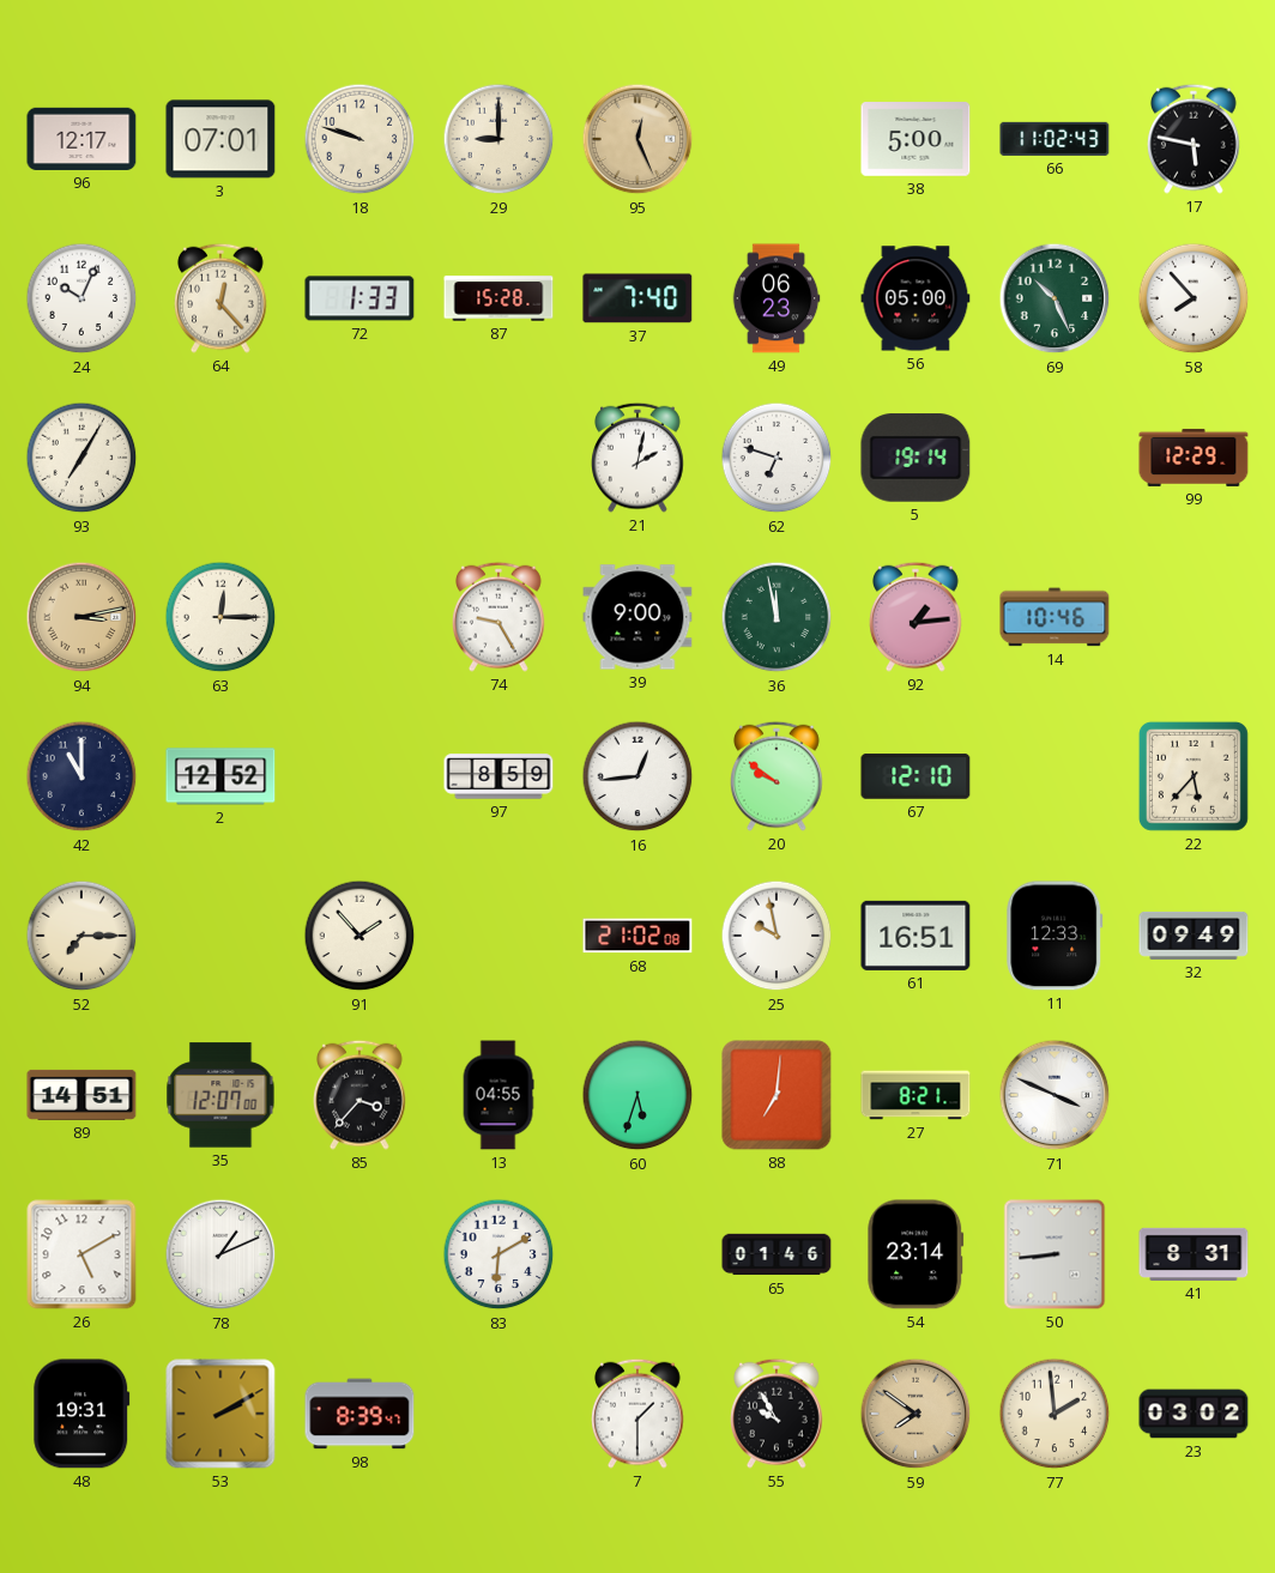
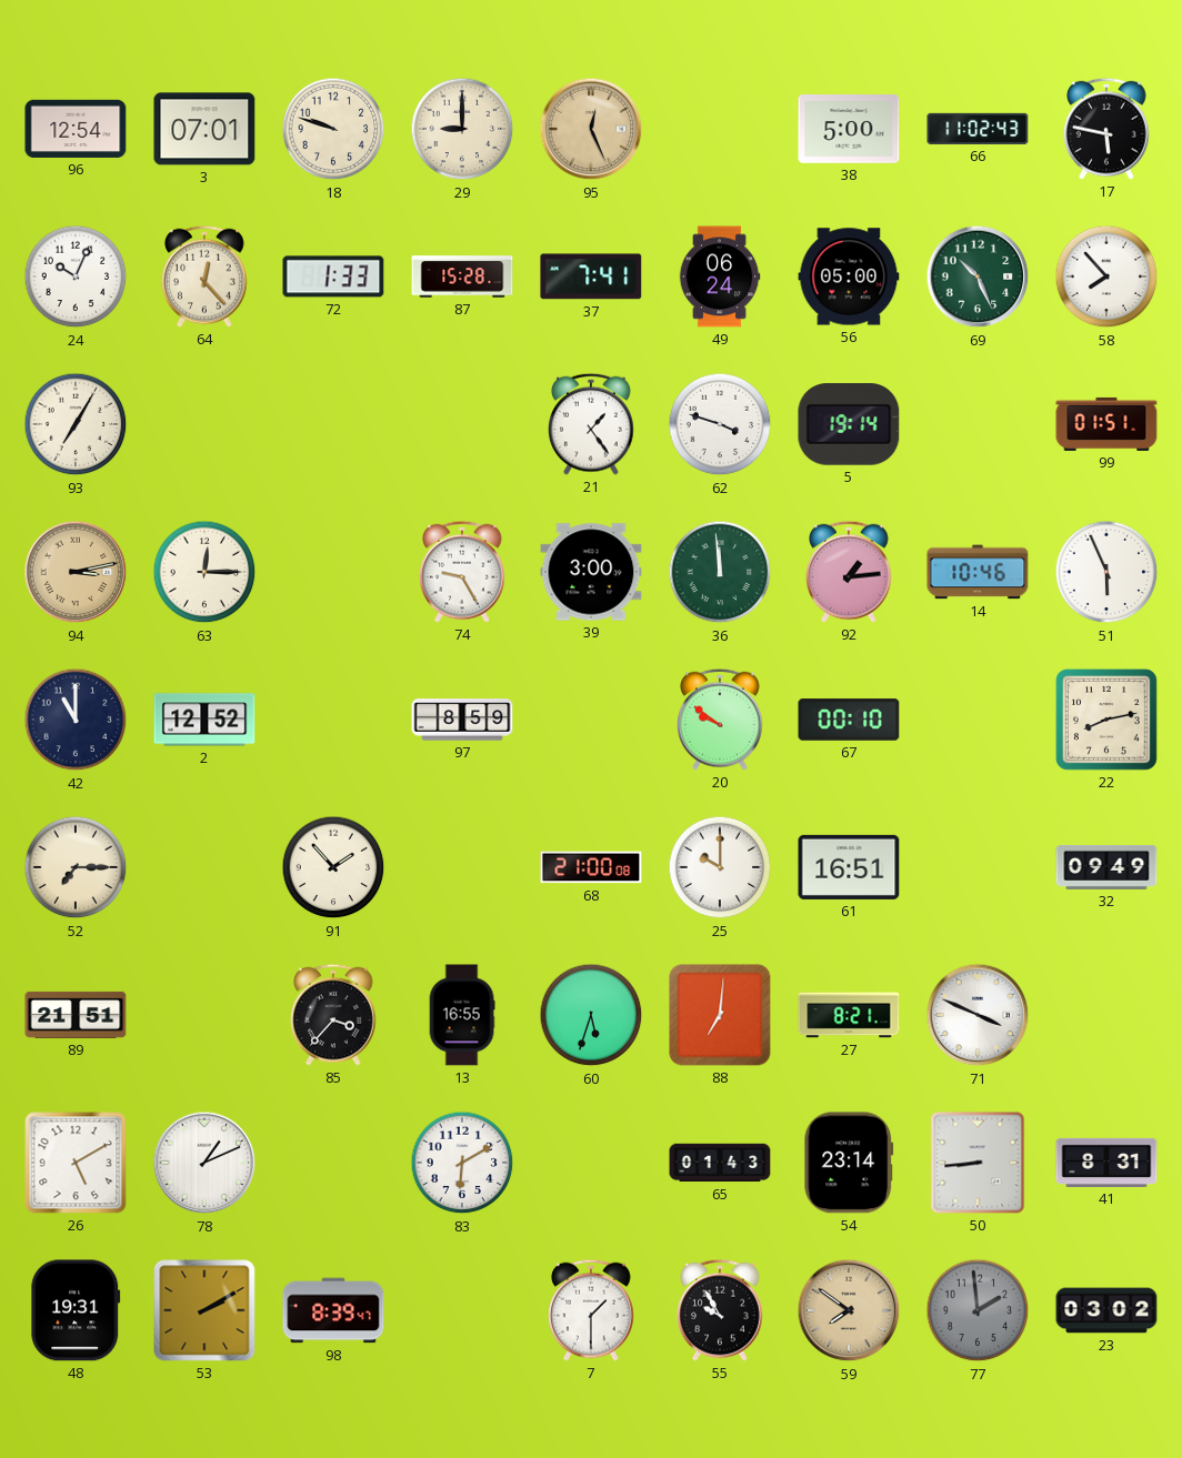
96: 12:17 -> 12:54 (76, 129)
37: 7:40 -> 7:41 (591, 276)
49: 06:23 -> 06:24 (720, 276)
21: 2:02 -> 1:24 (592, 424)
62: 6:48 -> 3:48 (720, 424)
99: 12:29 -> 01:51 (1106, 424)
39: 9:00 -> 3:00 (591, 572)
36: 11:58 -> 11:59 (720, 572)
51: none -> 5:56 (1106, 572)
16: 12:44 -> none (637, 776)
67: 12:10 -> 00:10 (849, 720)
22: 5:37 -> 8:13 (1106, 720)
68: 21:02 -> 21:00 (591, 867)
25: 9:58 -> 10:00 (720, 867)
11: 12:33 -> none (1055, 936)
89: 14:51 -> 21:51 (76, 1015)
35: 12:07 -> none (220, 1095)
13: 04:55 -> 16:55 (462, 1015)
65: 01:46 -> 01:43 (720, 1163)
77 dial: cream -> grey (978, 1310)
